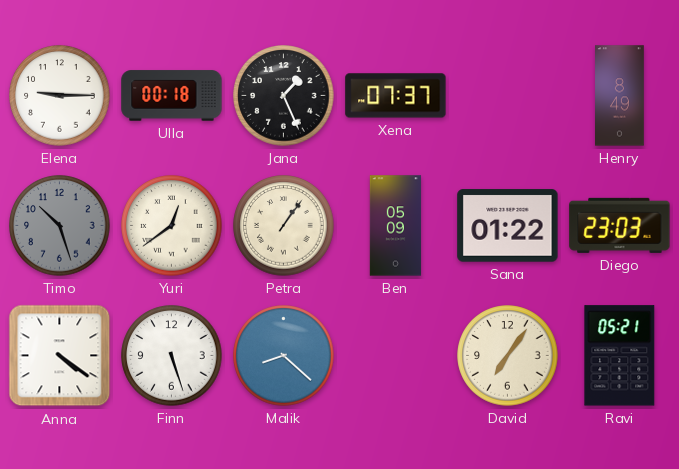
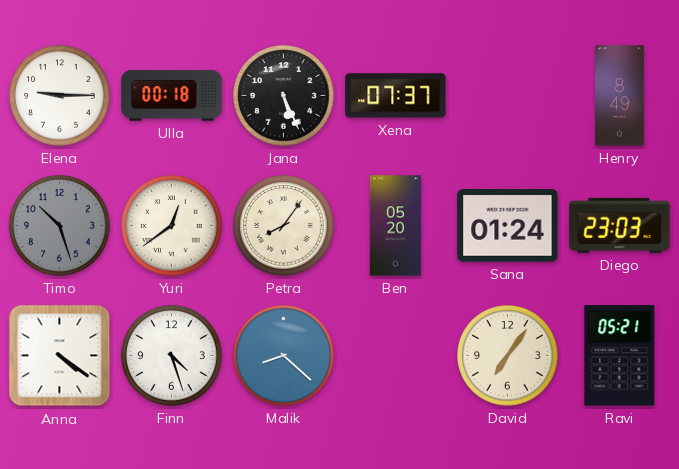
Jana: 1:26 -> 5:26 (284, 96)
Petra: 1:06 -> 8:06 (284, 226)
Ben: 05:09 -> 05:20 (396, 226)
Sana: 01:22 -> 01:24 (508, 226)
Finn: 5:27 -> 4:27 (172, 356)
